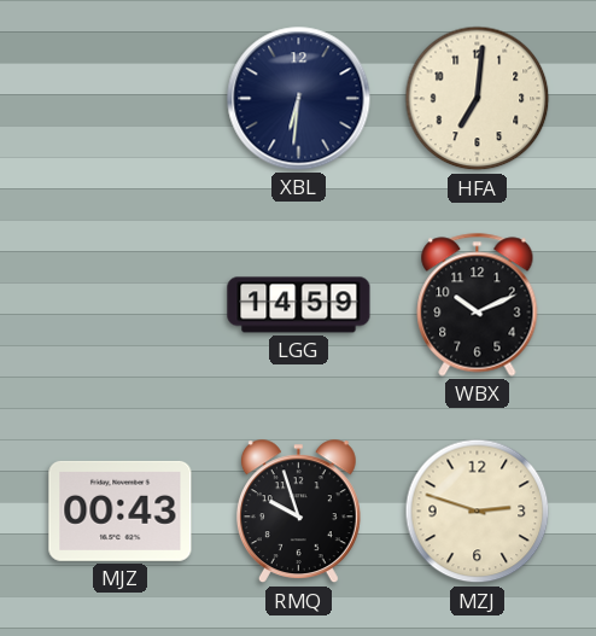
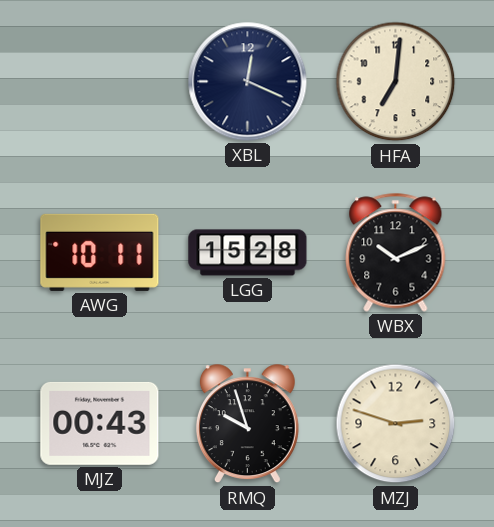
XBL: 6:31 -> 12:19 (248, 82)
AWG: none -> 10:11 (100, 252)
LGG: 14:59 -> 15:28 (248, 253)
